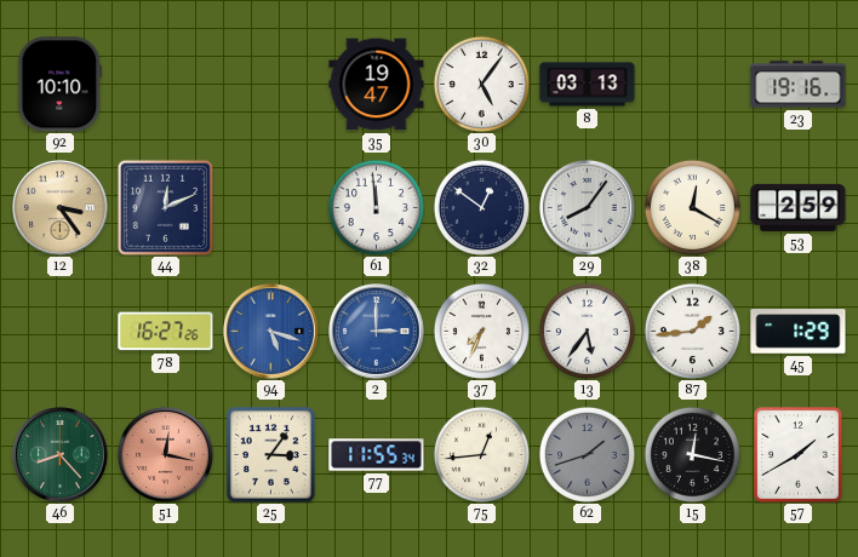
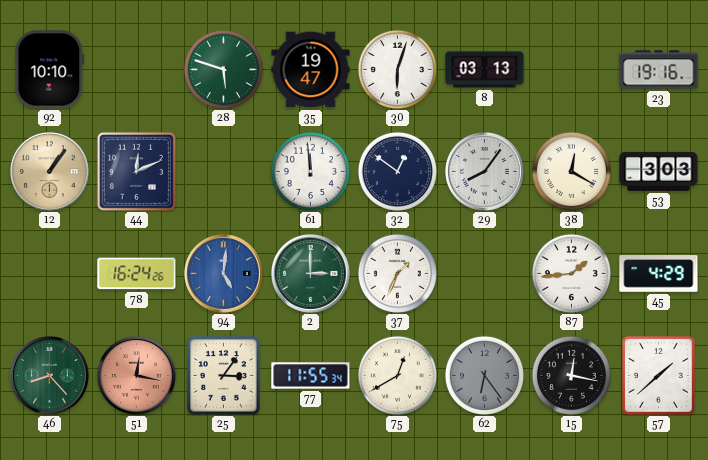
28: none -> 5:48 (223, 69)
30: 5:06 -> 6:03 (397, 69)
12: 3:24 -> 1:06 (50, 172)
53: 2:59 -> 3:03 (659, 171)
78: 16:27 -> 16:24 (137, 274)
94: 5:18 -> 5:01 (224, 274)
2 dial: blue -> green (311, 274)
37: 7:34 -> 1:34 (397, 273)
13: 5:36 -> none (587, 331)
45: 1:29 -> 4:29 (659, 274)
75: 12:44 -> 12:40 (397, 375)
62: 1:42 -> 6:24 (484, 375)
57: 1:40 -> 1:38 (659, 376)
